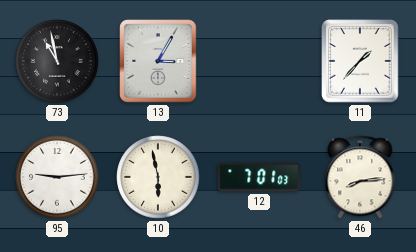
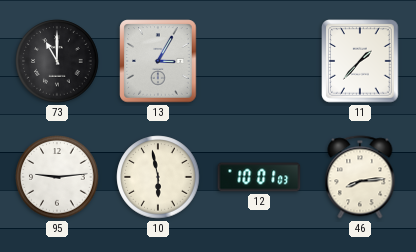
73: 10:58 -> 11:00 (57, 61)
12: 7:01 -> 10:01 (259, 177)
